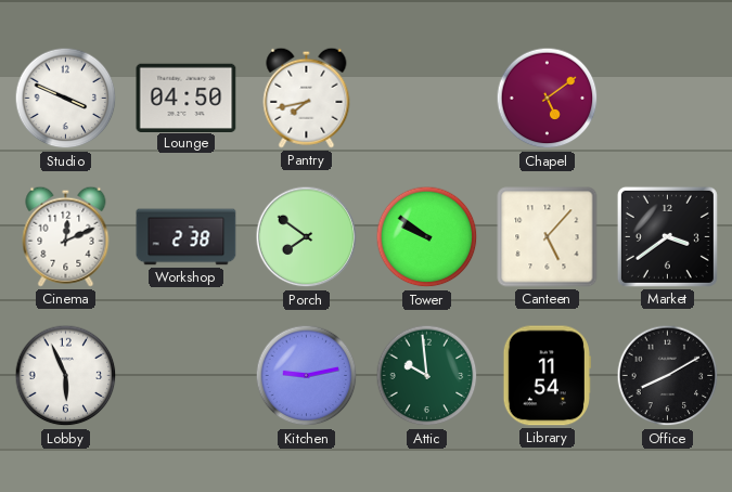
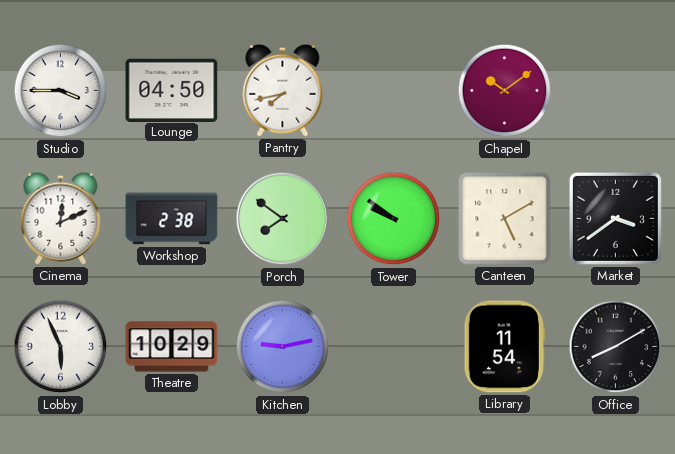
Studio: 3:49 -> 3:45 (61, 91)
Chapel: 5:09 -> 10:09 (505, 91)
Canteen: 5:07 -> 5:10 (505, 219)
Theatre: none -> 10:29 (172, 347)
Attic: 9:59 -> none (427, 376)
